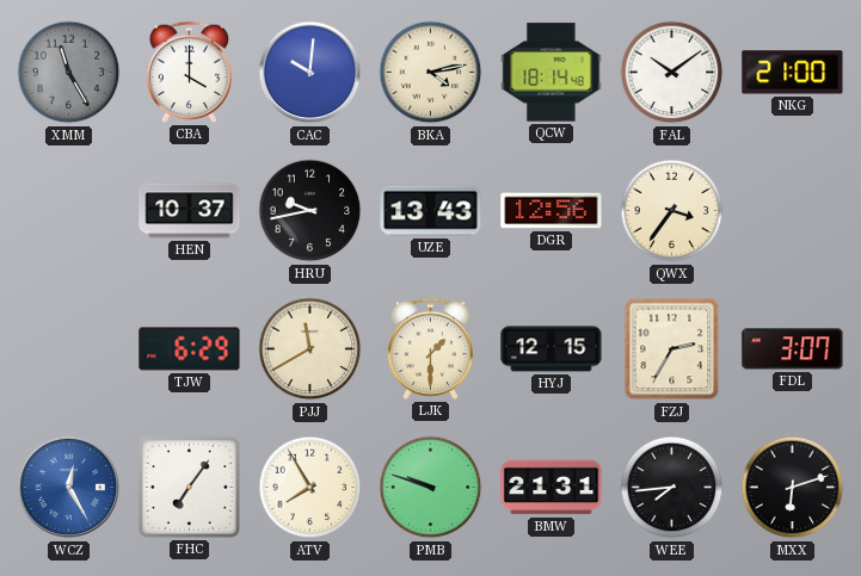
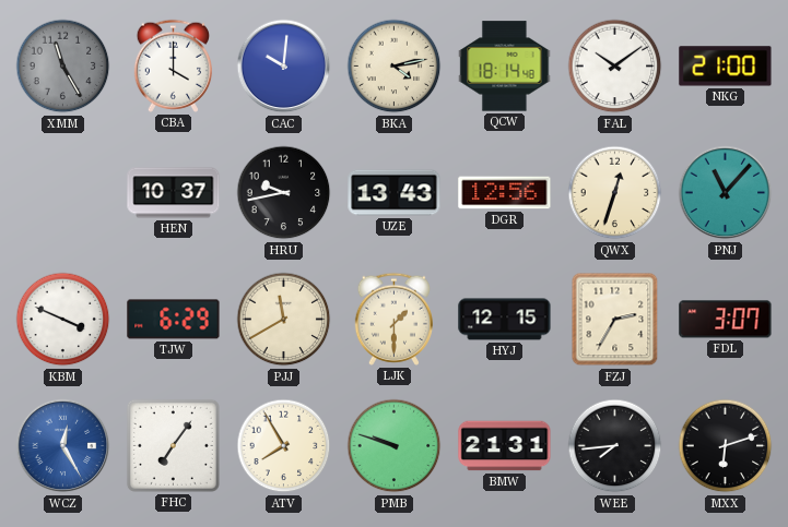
QWX: 3:36 -> 12:33 (615, 193)
PNJ: none -> 11:07 (726, 193)
KBM: none -> 3:49 (63, 320)
